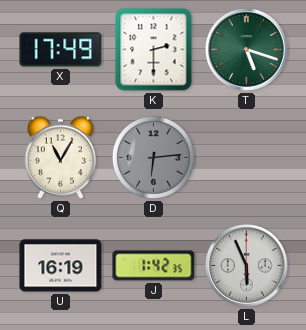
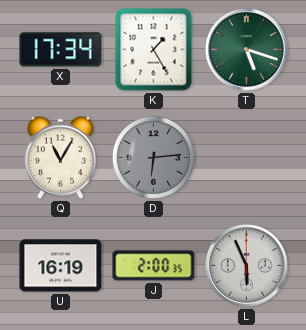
X: 17:49 -> 17:34 (61, 50)
K: 2:30 -> 1:25 (154, 50)
J: 1:42 -> 2:00 (154, 266)
